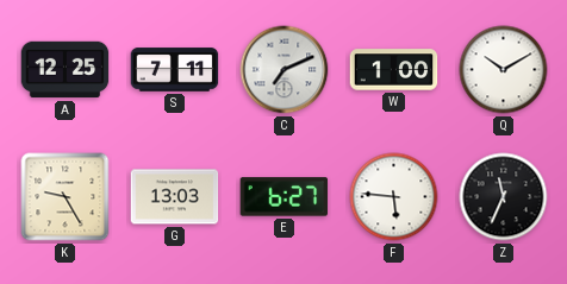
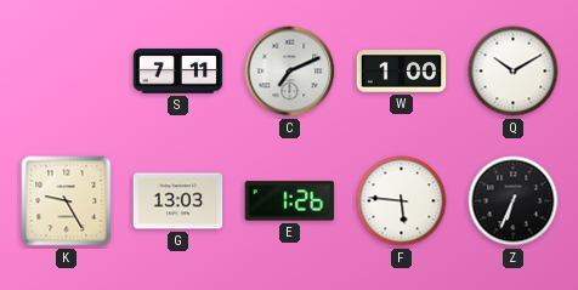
A: 12:25 -> none (66, 70)
E: 6:27 -> 1:26 (290, 201)
Z: 11:34 -> 6:34 (514, 201)
